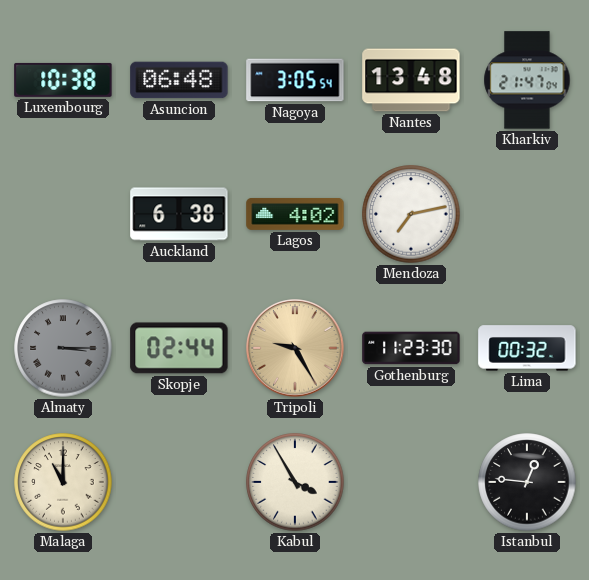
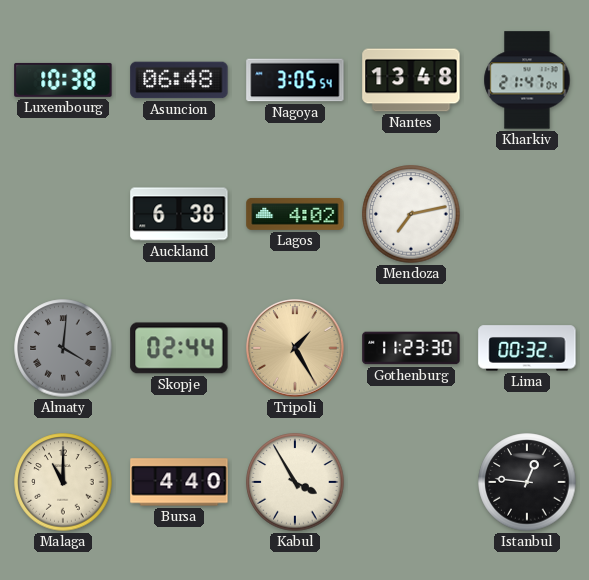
Almaty: 3:15 -> 4:01 (63, 348)
Tripoli: 9:25 -> 1:25 (295, 348)
Bursa: none -> 4:40 (179, 482)
